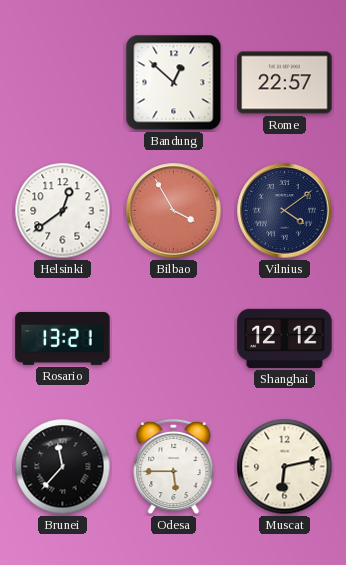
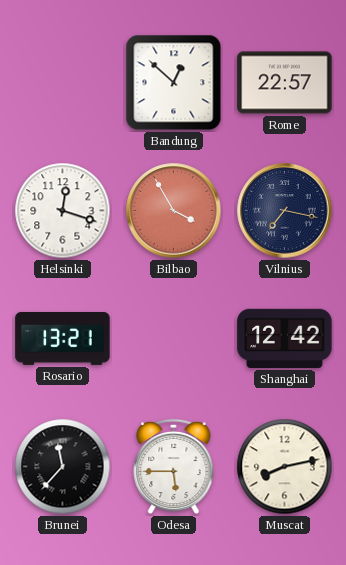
Helsinki: 12:39 -> 12:18 (63, 211)
Vilnius: 4:09 -> 7:17 (285, 211)
Shanghai: 12:12 -> 12:42 (285, 338)
Muscat: 6:13 -> 8:13 (285, 467)
